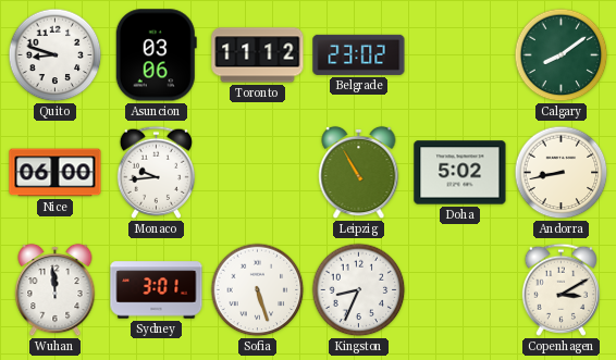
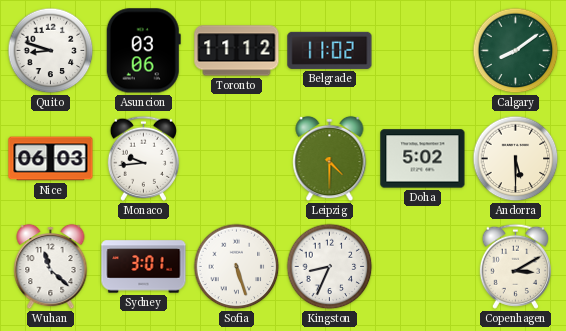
Belgrade: 23:02 -> 11:02 (330, 50)
Nice: 06:00 -> 06:03 (51, 159)
Leipzig: 10:55 -> 4:30 (330, 159)
Andorra: 8:43 -> 5:30 (516, 159)
Wuhan: 11:59 -> 11:22 (51, 267)
